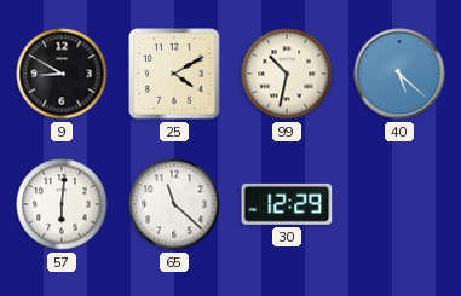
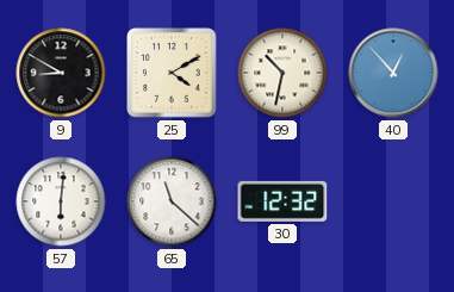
40: 5:22 -> 12:53 (393, 73)
30: 12:29 -> 12:32 (282, 201)
